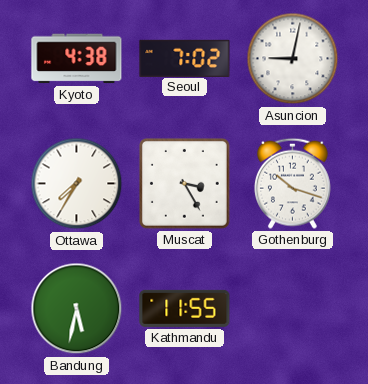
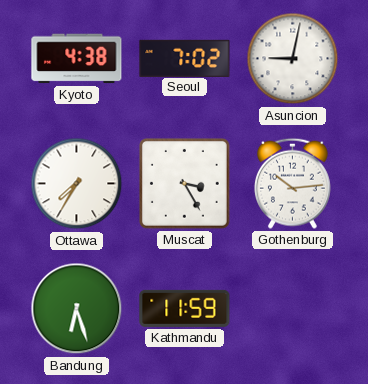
Gothenburg: 10:18 -> 10:14 (292, 183)
Bandung: 5:32 -> 6:27 (77, 309)
Kathmandu: 11:55 -> 11:59 (185, 308)
